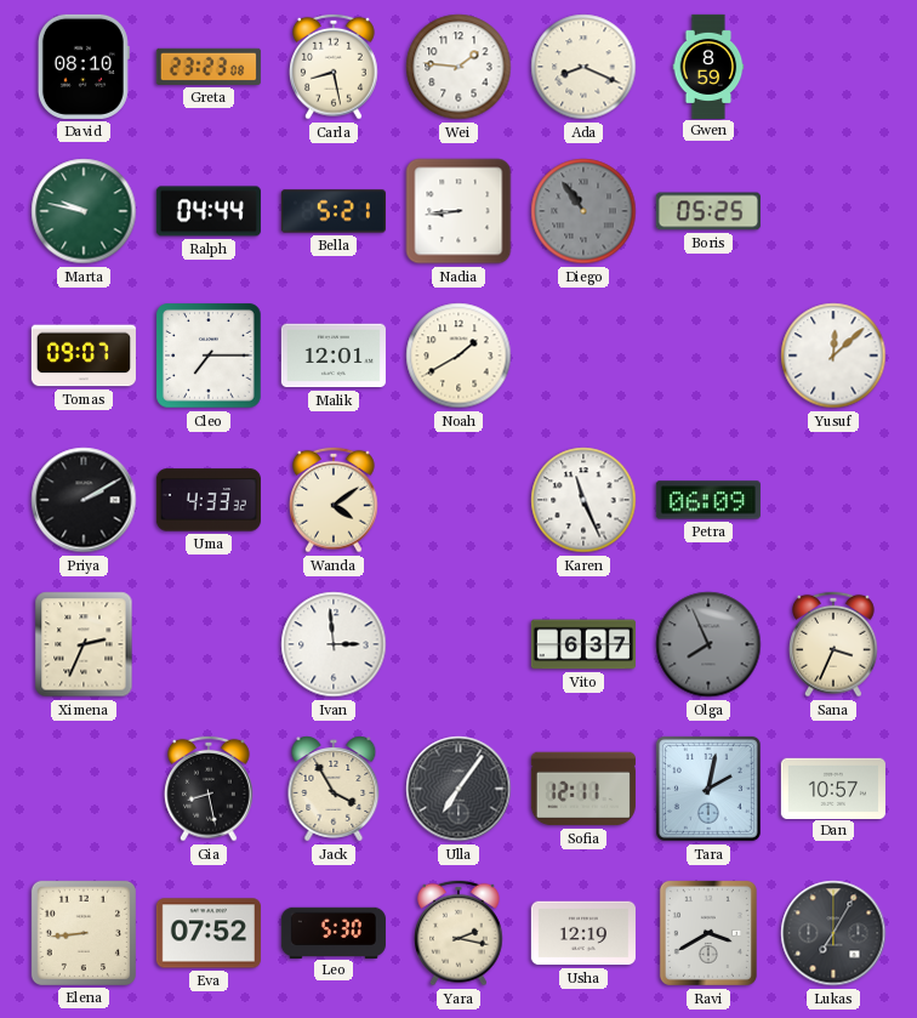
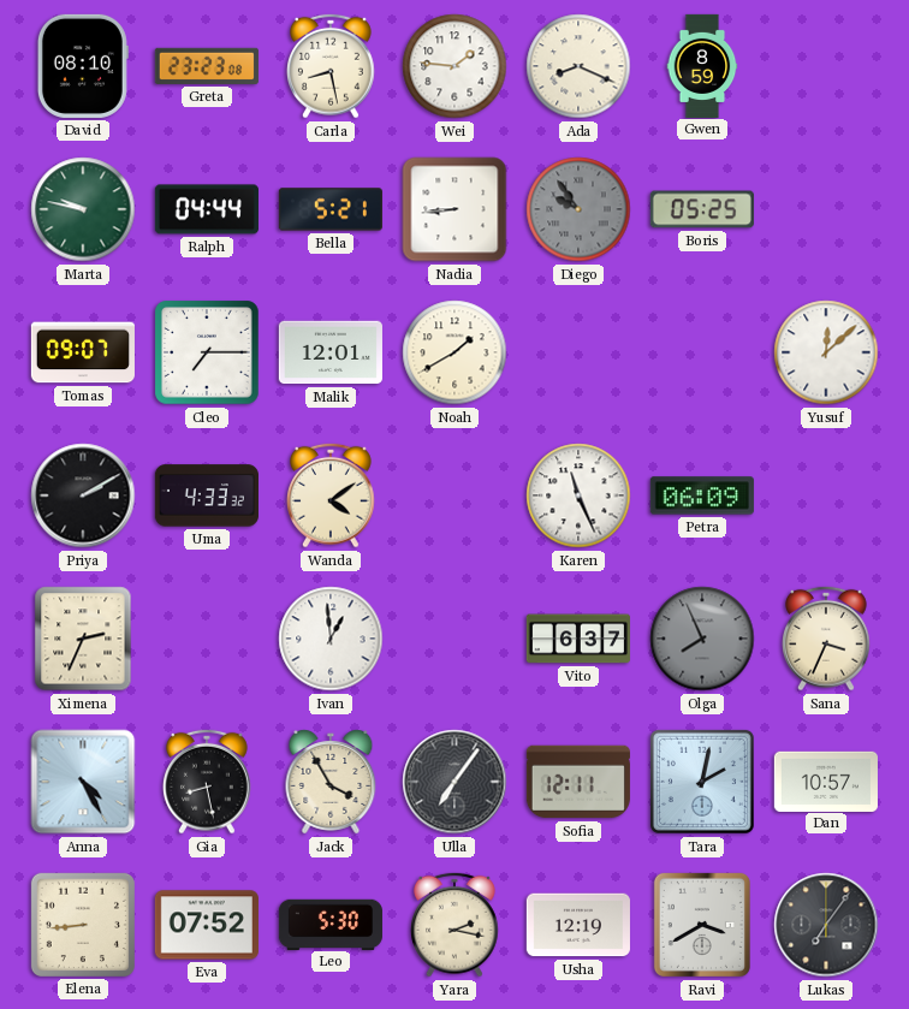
Diego: 10:54 -> 9:54 (578, 209)
Ivan: 2:59 -> 12:59 (331, 639)
Anna: none -> 4:25 (83, 782)
Lukas: 7:05 -> 7:06 (826, 925)
